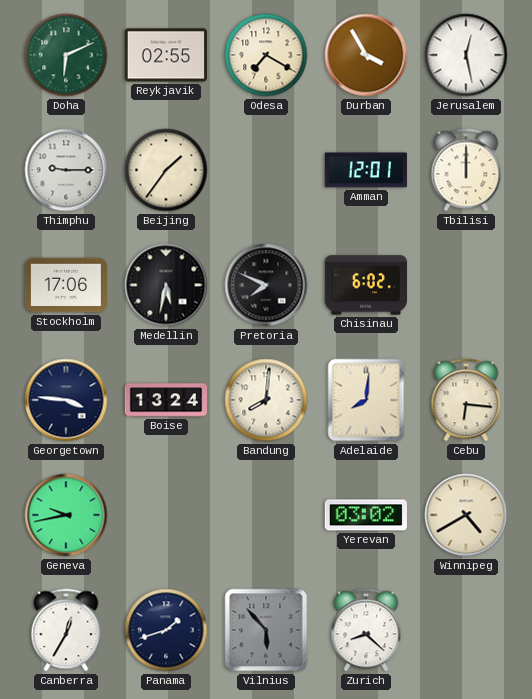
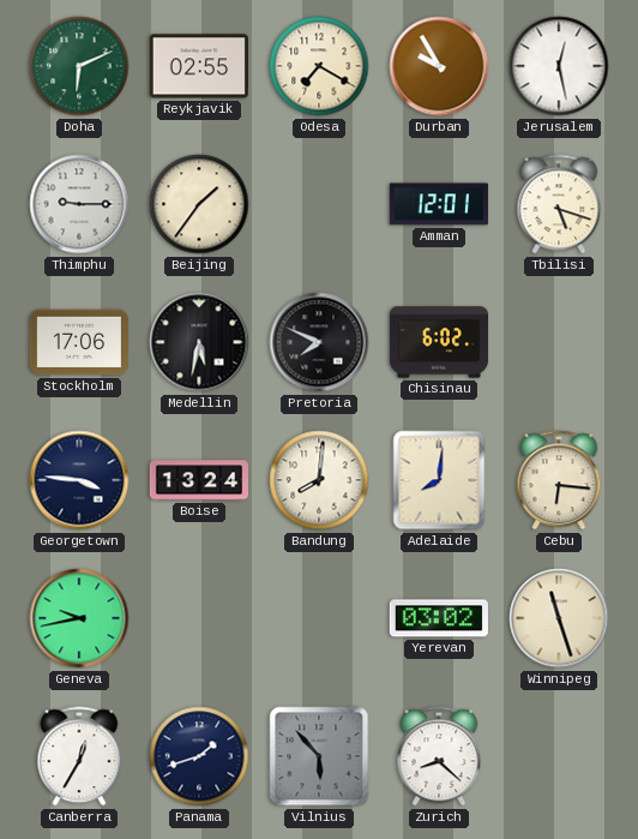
Durban: 3:55 -> 9:55 (439, 66)
Tbilisi: 12:00 -> 5:18 (559, 204)
Winnipeg: 4:40 -> 11:27 (559, 618)
